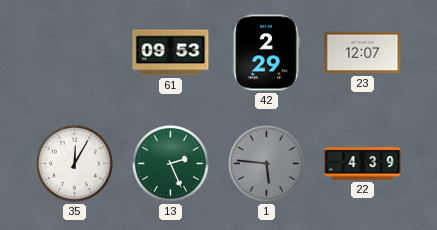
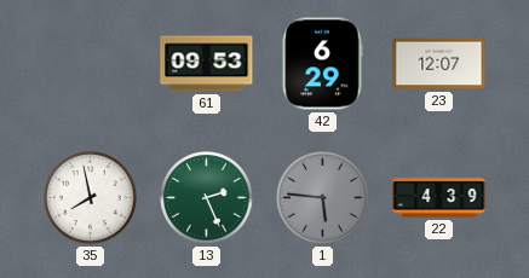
42: 2:29 -> 6:29 (322, 64)
35: 12:05 -> 7:58 (91, 198)
